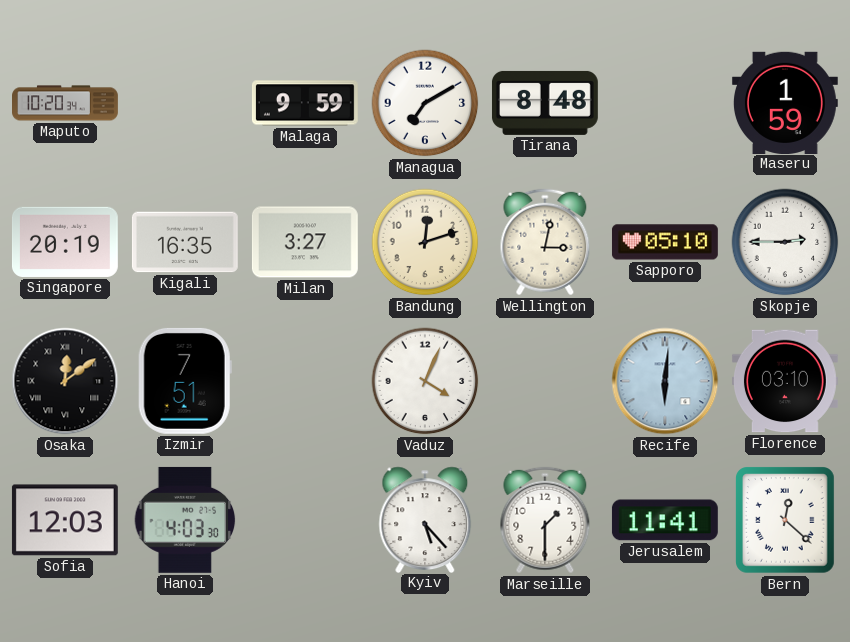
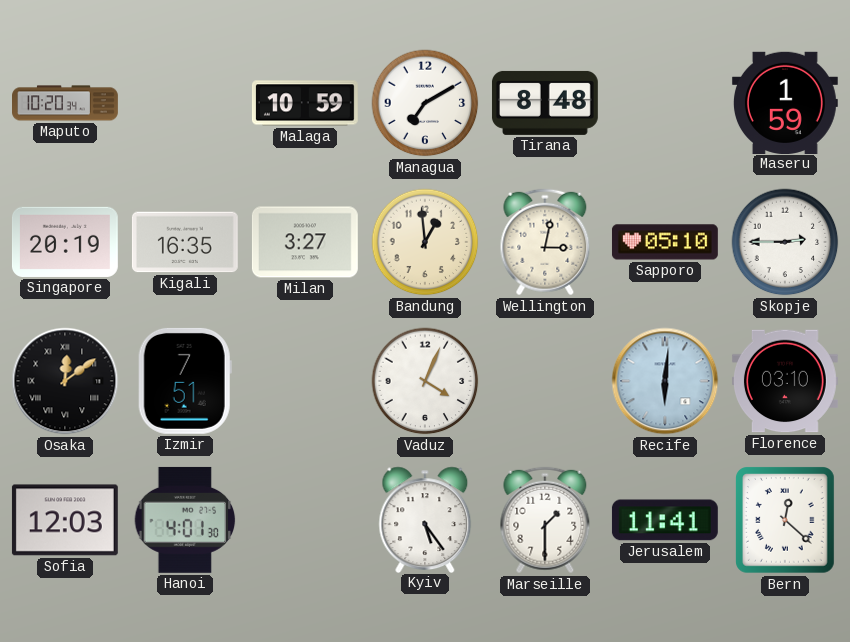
Malaga: 9:59 -> 10:59 (305, 103)
Bandung: 12:12 -> 12:59 (425, 242)
Hanoi: 4:03 -> 4:01 (185, 520)
Kyiv: 5:23 -> 5:24 (425, 519)
